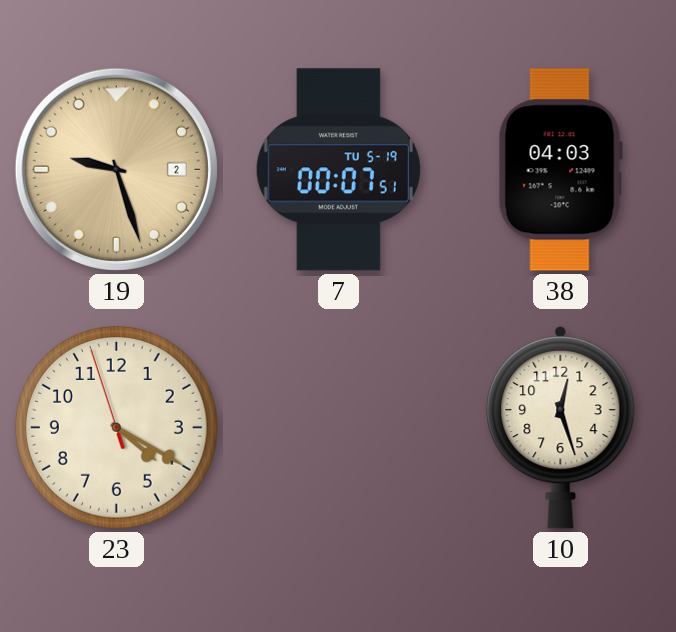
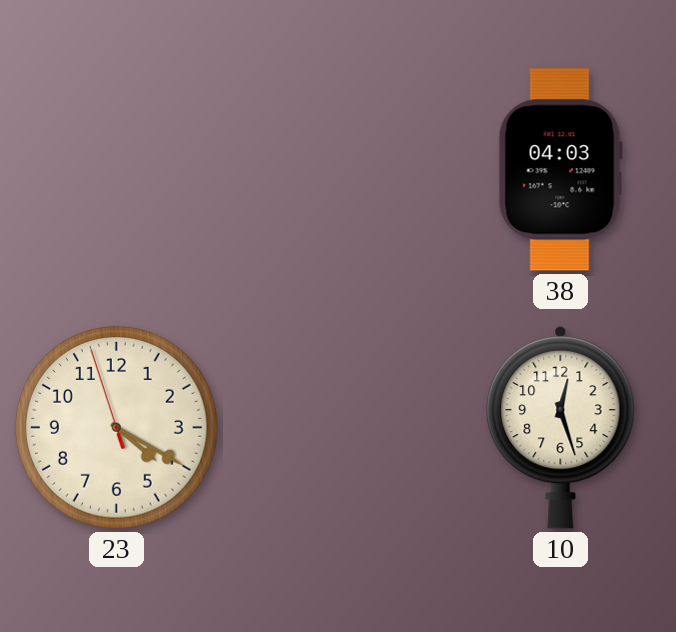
19: 9:27 -> none (116, 169)
7: 00:07 -> none (338, 170)
